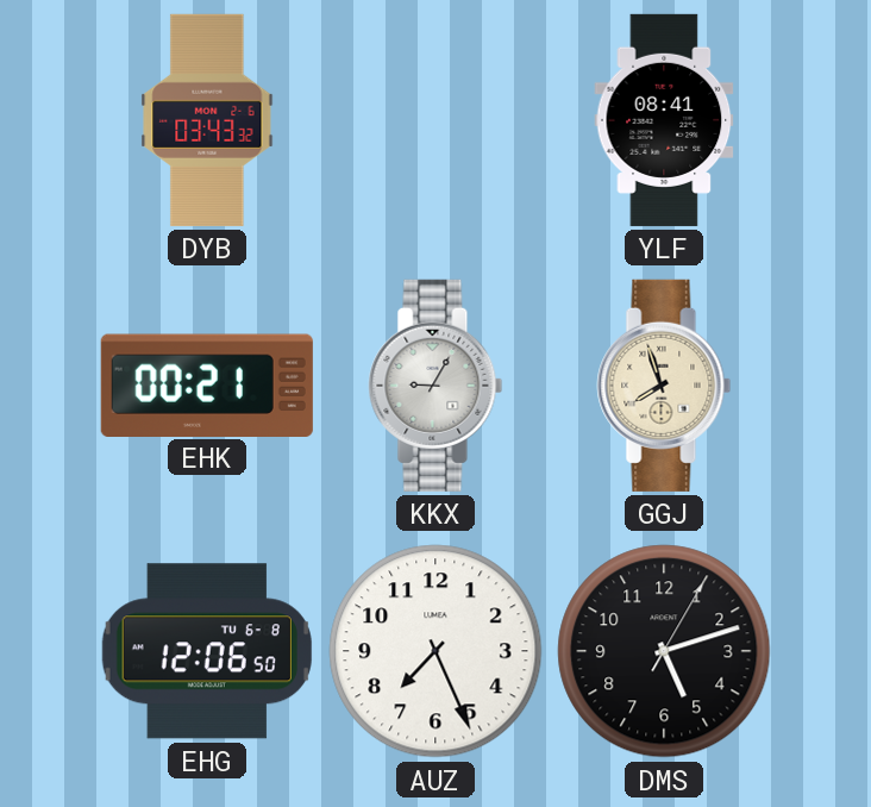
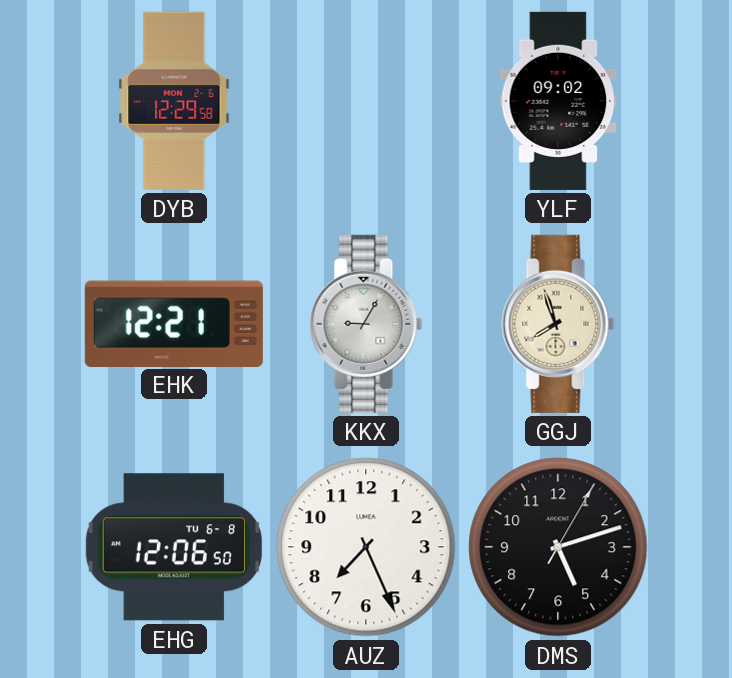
DYB: 03:43 -> 12:29 (174, 101)
YLF: 08:41 -> 09:02 (558, 101)
EHK: 00:21 -> 12:21 (174, 323)
